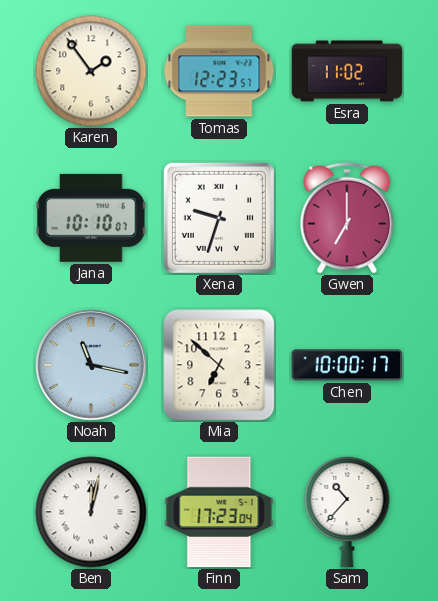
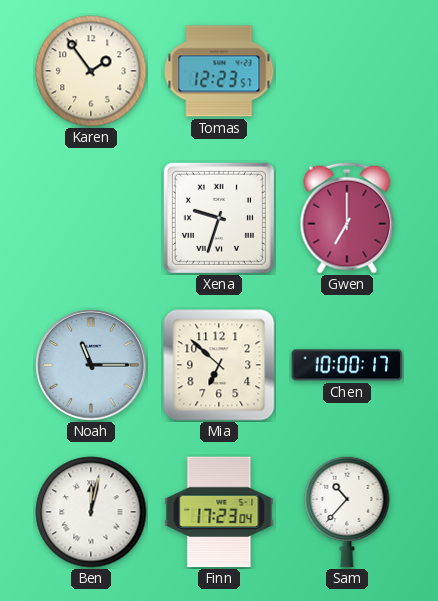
Esra: 11:02 -> none (347, 71)
Jana: 10:10 -> none (91, 218)
Noah: 11:17 -> 11:15 (92, 366)
